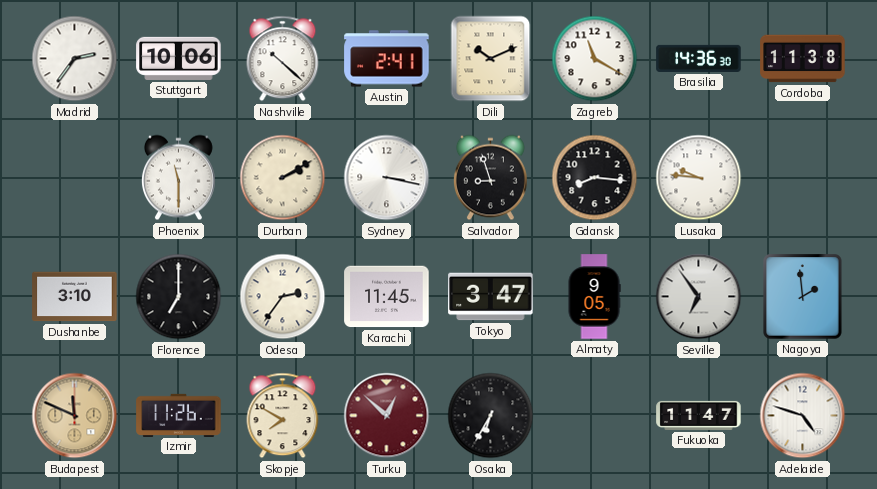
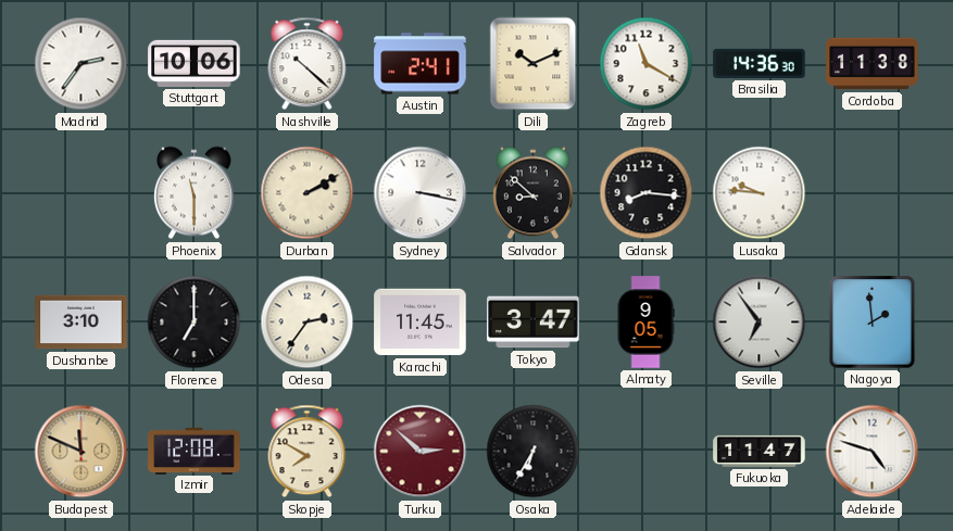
Salvador: 8:57 -> 8:52 (532, 193)
Izmir: 11:26 -> 12:08 (195, 451)
Turku: 12:52 -> 2:52 (421, 452)
